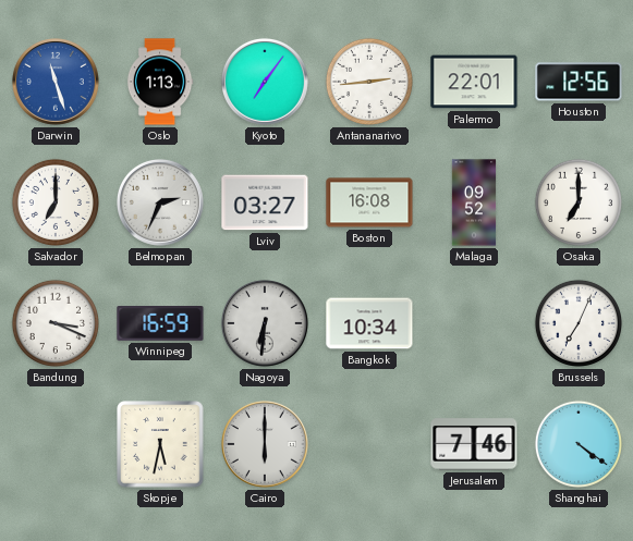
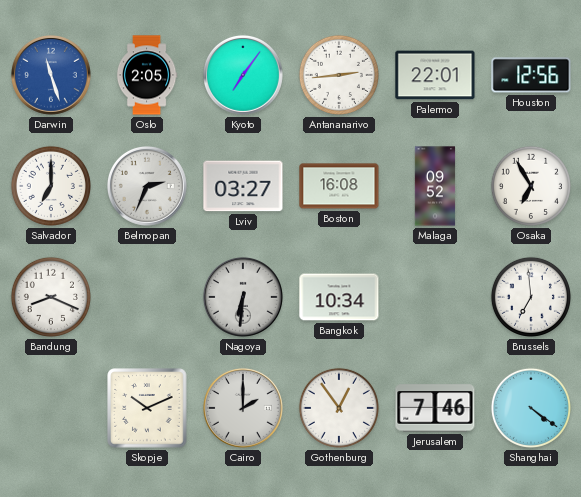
Oslo: 1:13 -> 2:05 (147, 75)
Osaka: 7:00 -> 6:55 (531, 186)
Bandung: 3:19 -> 8:19 (51, 297)
Winnipeg: 16:59 -> none (160, 324)
Brussels: 7:04 -> 6:59 (531, 297)
Skopje: 5:32 -> 10:11 (147, 408)
Cairo: 6:00 -> 2:00 (243, 408)
Gothenburg: none -> 12:54 (339, 408)
